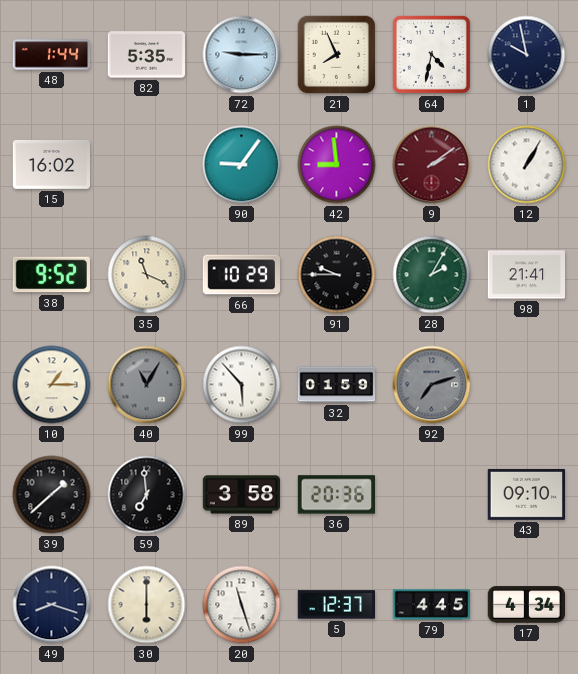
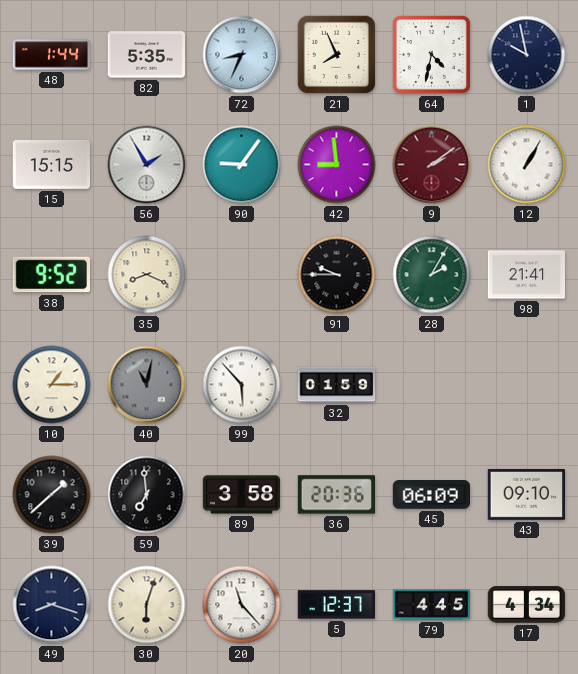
72: 9:15 -> 8:34 (242, 55)
15: 16:02 -> 15:15 (52, 165)
56: none -> 1:55 (147, 165)
35: 11:19 -> 8:19 (147, 275)
66: 10:29 -> none (241, 275)
40: 11:05 -> 11:02 (147, 385)
92: 7:12 -> none (432, 385)
45: none -> 06:09 (431, 495)
30: 6:00 -> 6:03 (147, 605)
20: 11:27 -> 11:23 (242, 605)
